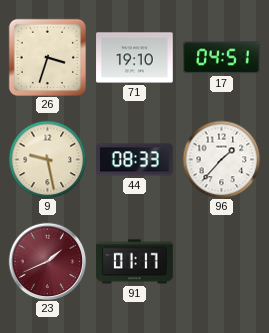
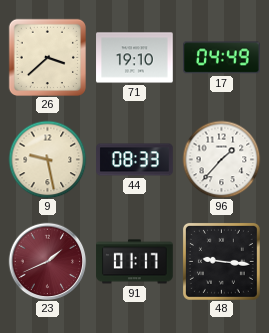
26: 3:33 -> 3:38 (47, 57)
17: 04:51 -> 04:49 (222, 58)
48: none -> 9:16 (221, 261)
